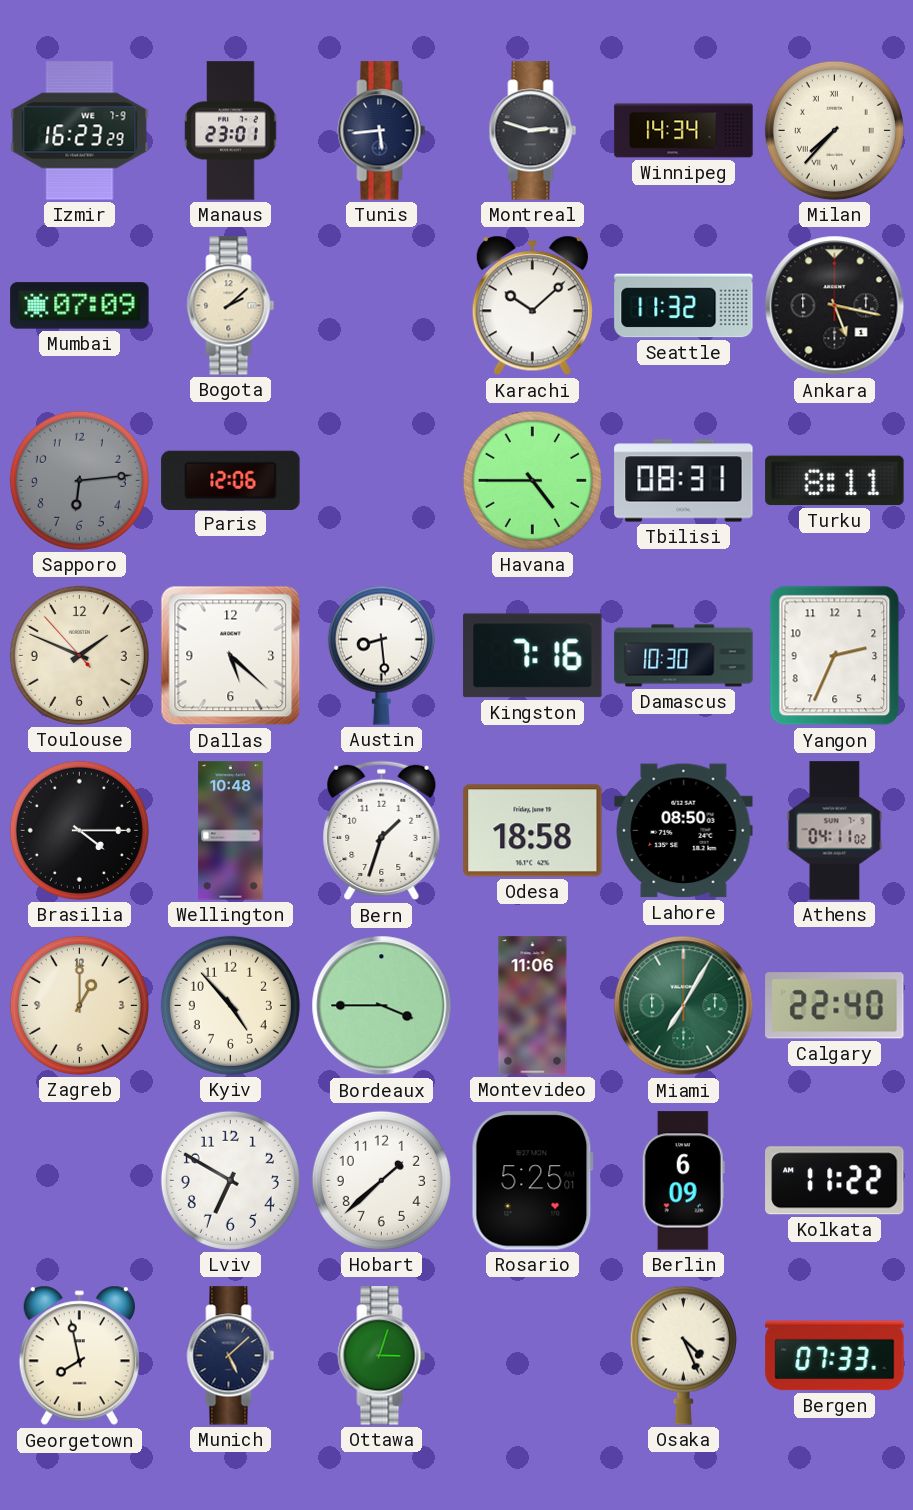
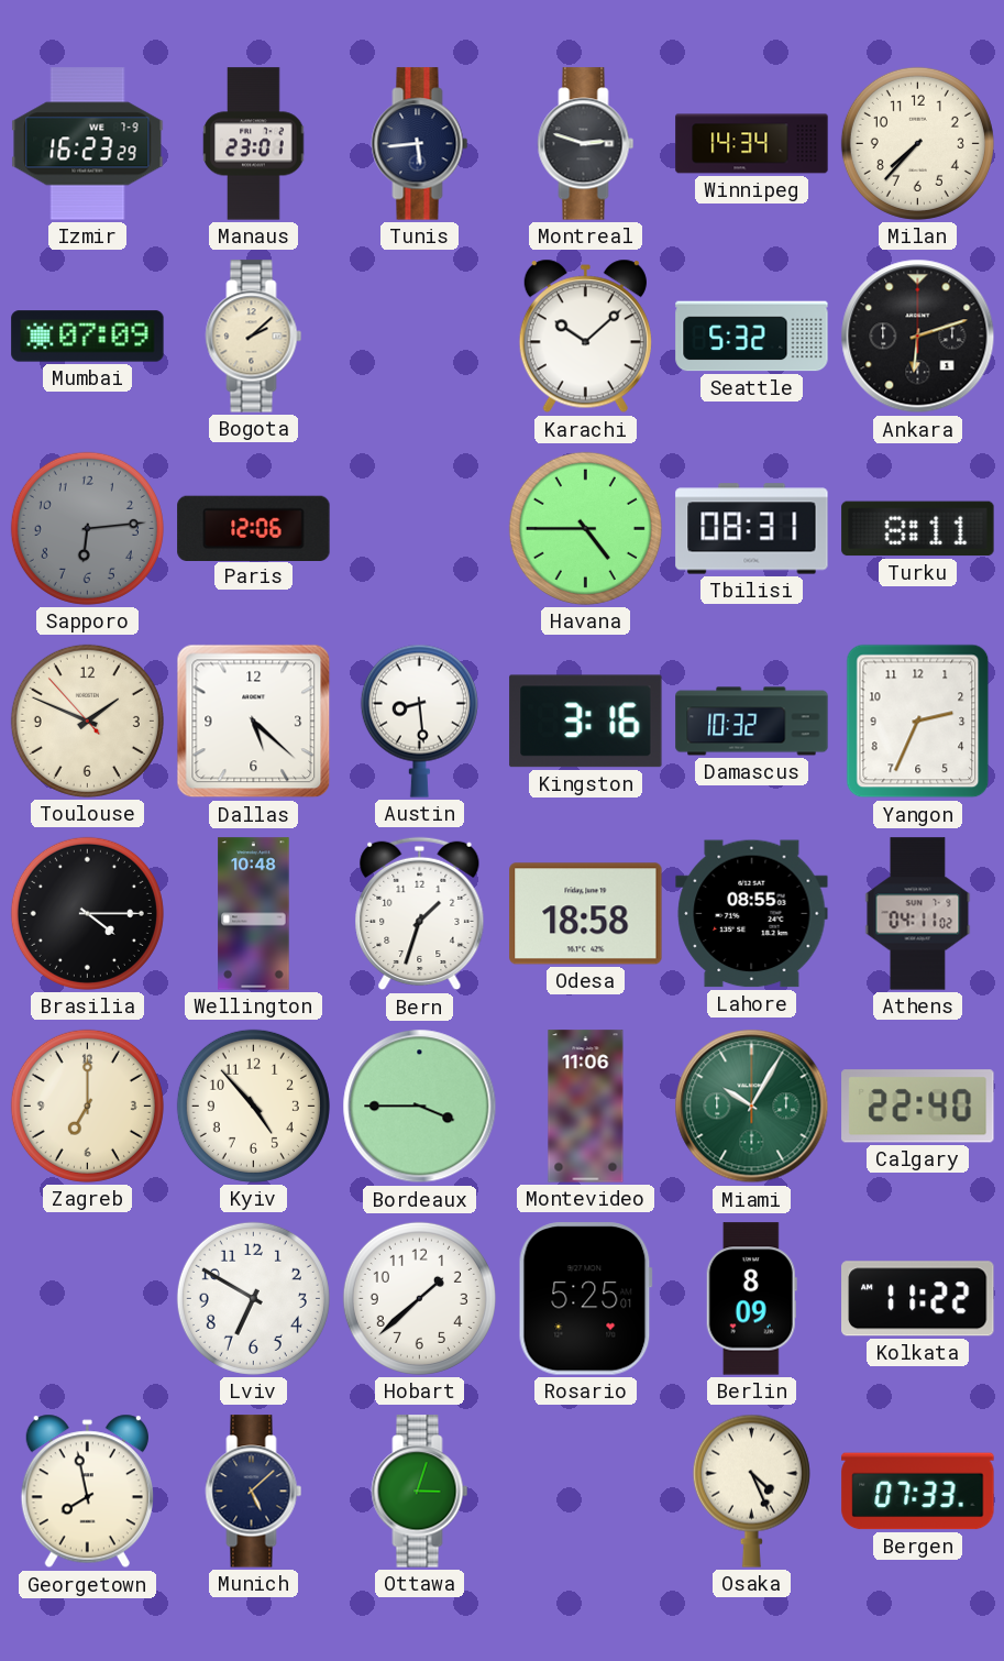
Milan numerals: Roman -> Arabic (917, 143)
Seattle: 11:32 -> 5:32 (752, 337)
Ankara: 5:17 -> 6:12 (918, 337)
Kingston: 7:16 -> 3:16 (586, 722)
Damascus: 10:30 -> 10:32 (752, 722)
Lahore: 08:50 -> 08:55 (752, 914)
Zagreb: 1:00 -> 7:00 (87, 1105)
Miami: 7:05 -> 10:05 (752, 1107)
Berlin: 6:09 -> 8:09 (751, 1299)
